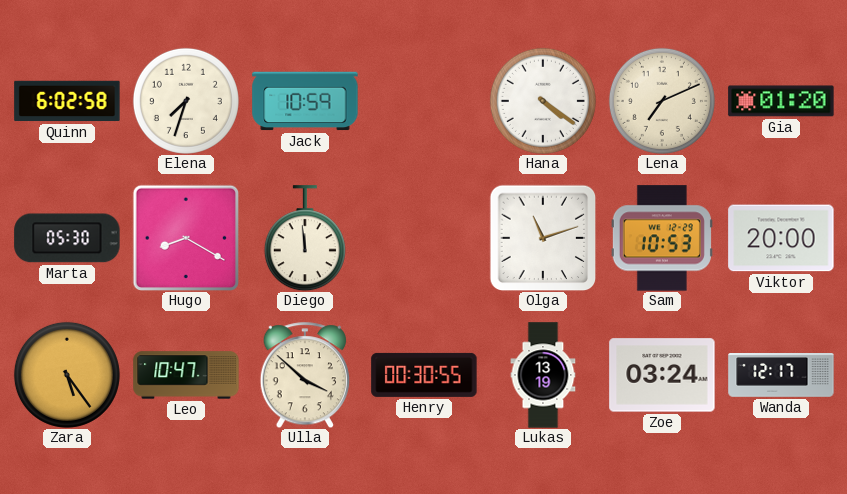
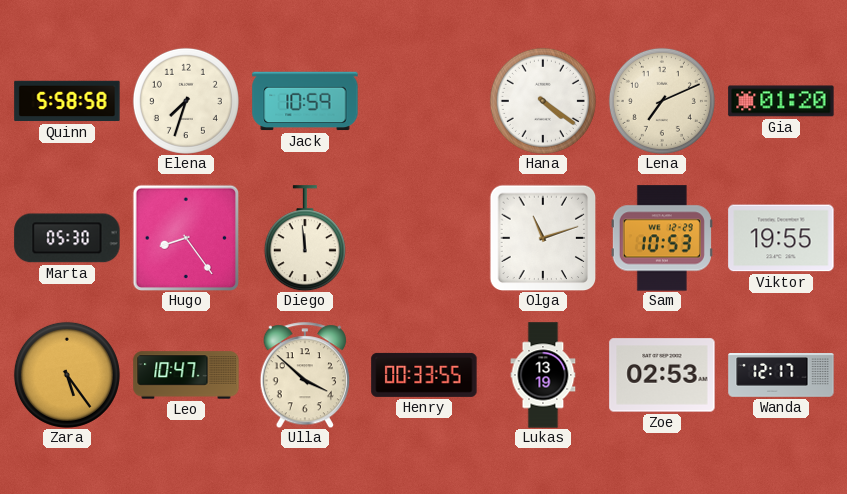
Quinn: 6:02 -> 5:58 (67, 101)
Hugo: 8:20 -> 8:24 (185, 237)
Viktor: 20:00 -> 19:55 (781, 238)
Henry: 00:30 -> 00:33 (424, 375)
Zoe: 03:24 -> 02:53 (662, 375)
